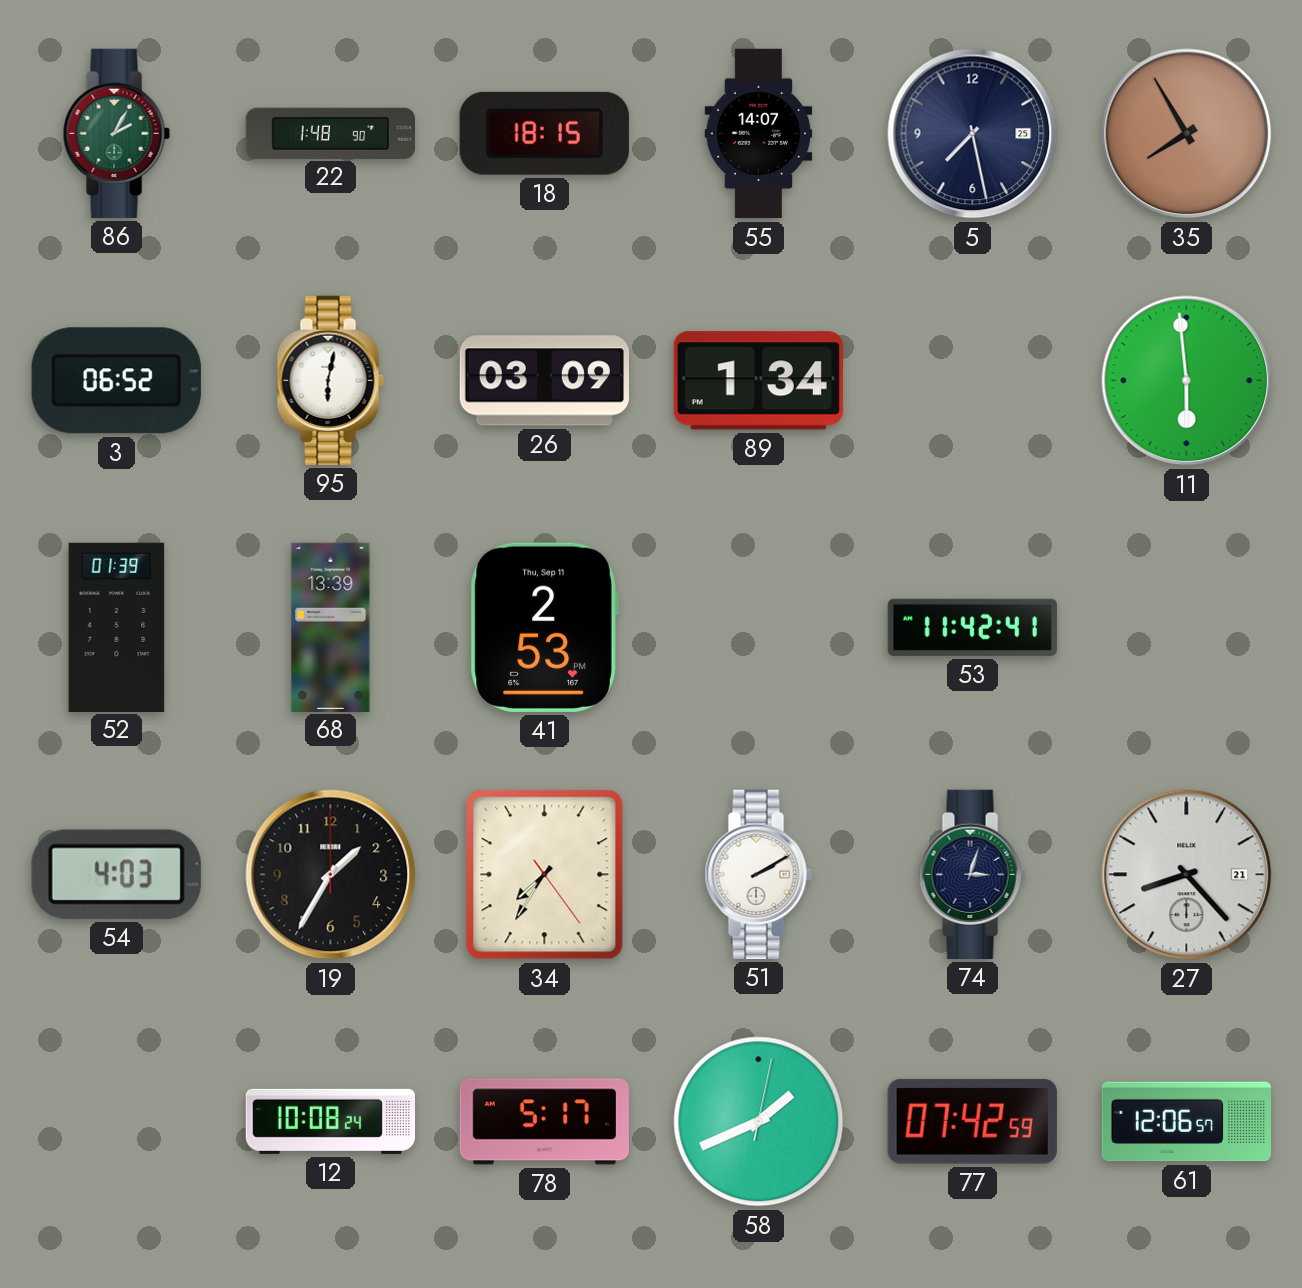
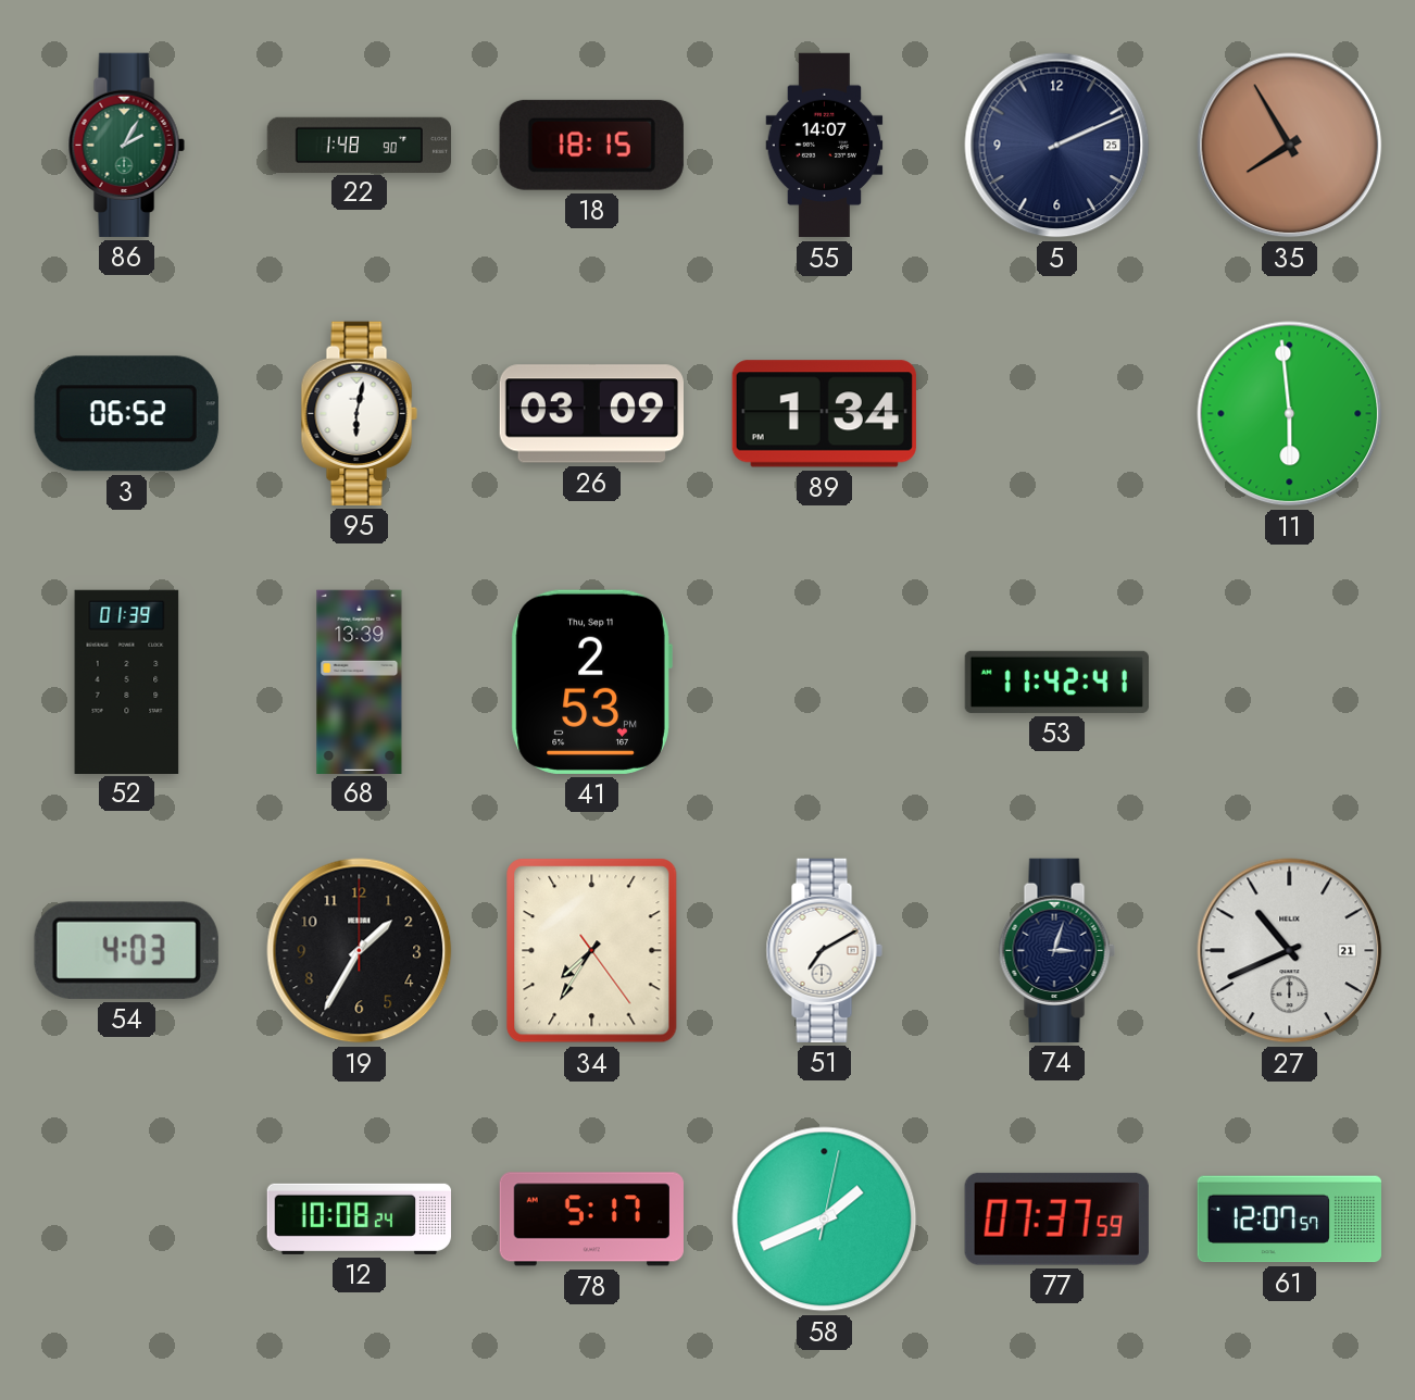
5: 7:28 -> 2:11 (1057, 146)
51: 2:10 -> 7:10 (824, 950)
27: 8:23 -> 10:41 (1290, 951)
77: 07:42 -> 07:37 (1056, 1218)
61: 12:06 -> 12:07 (1289, 1220)
